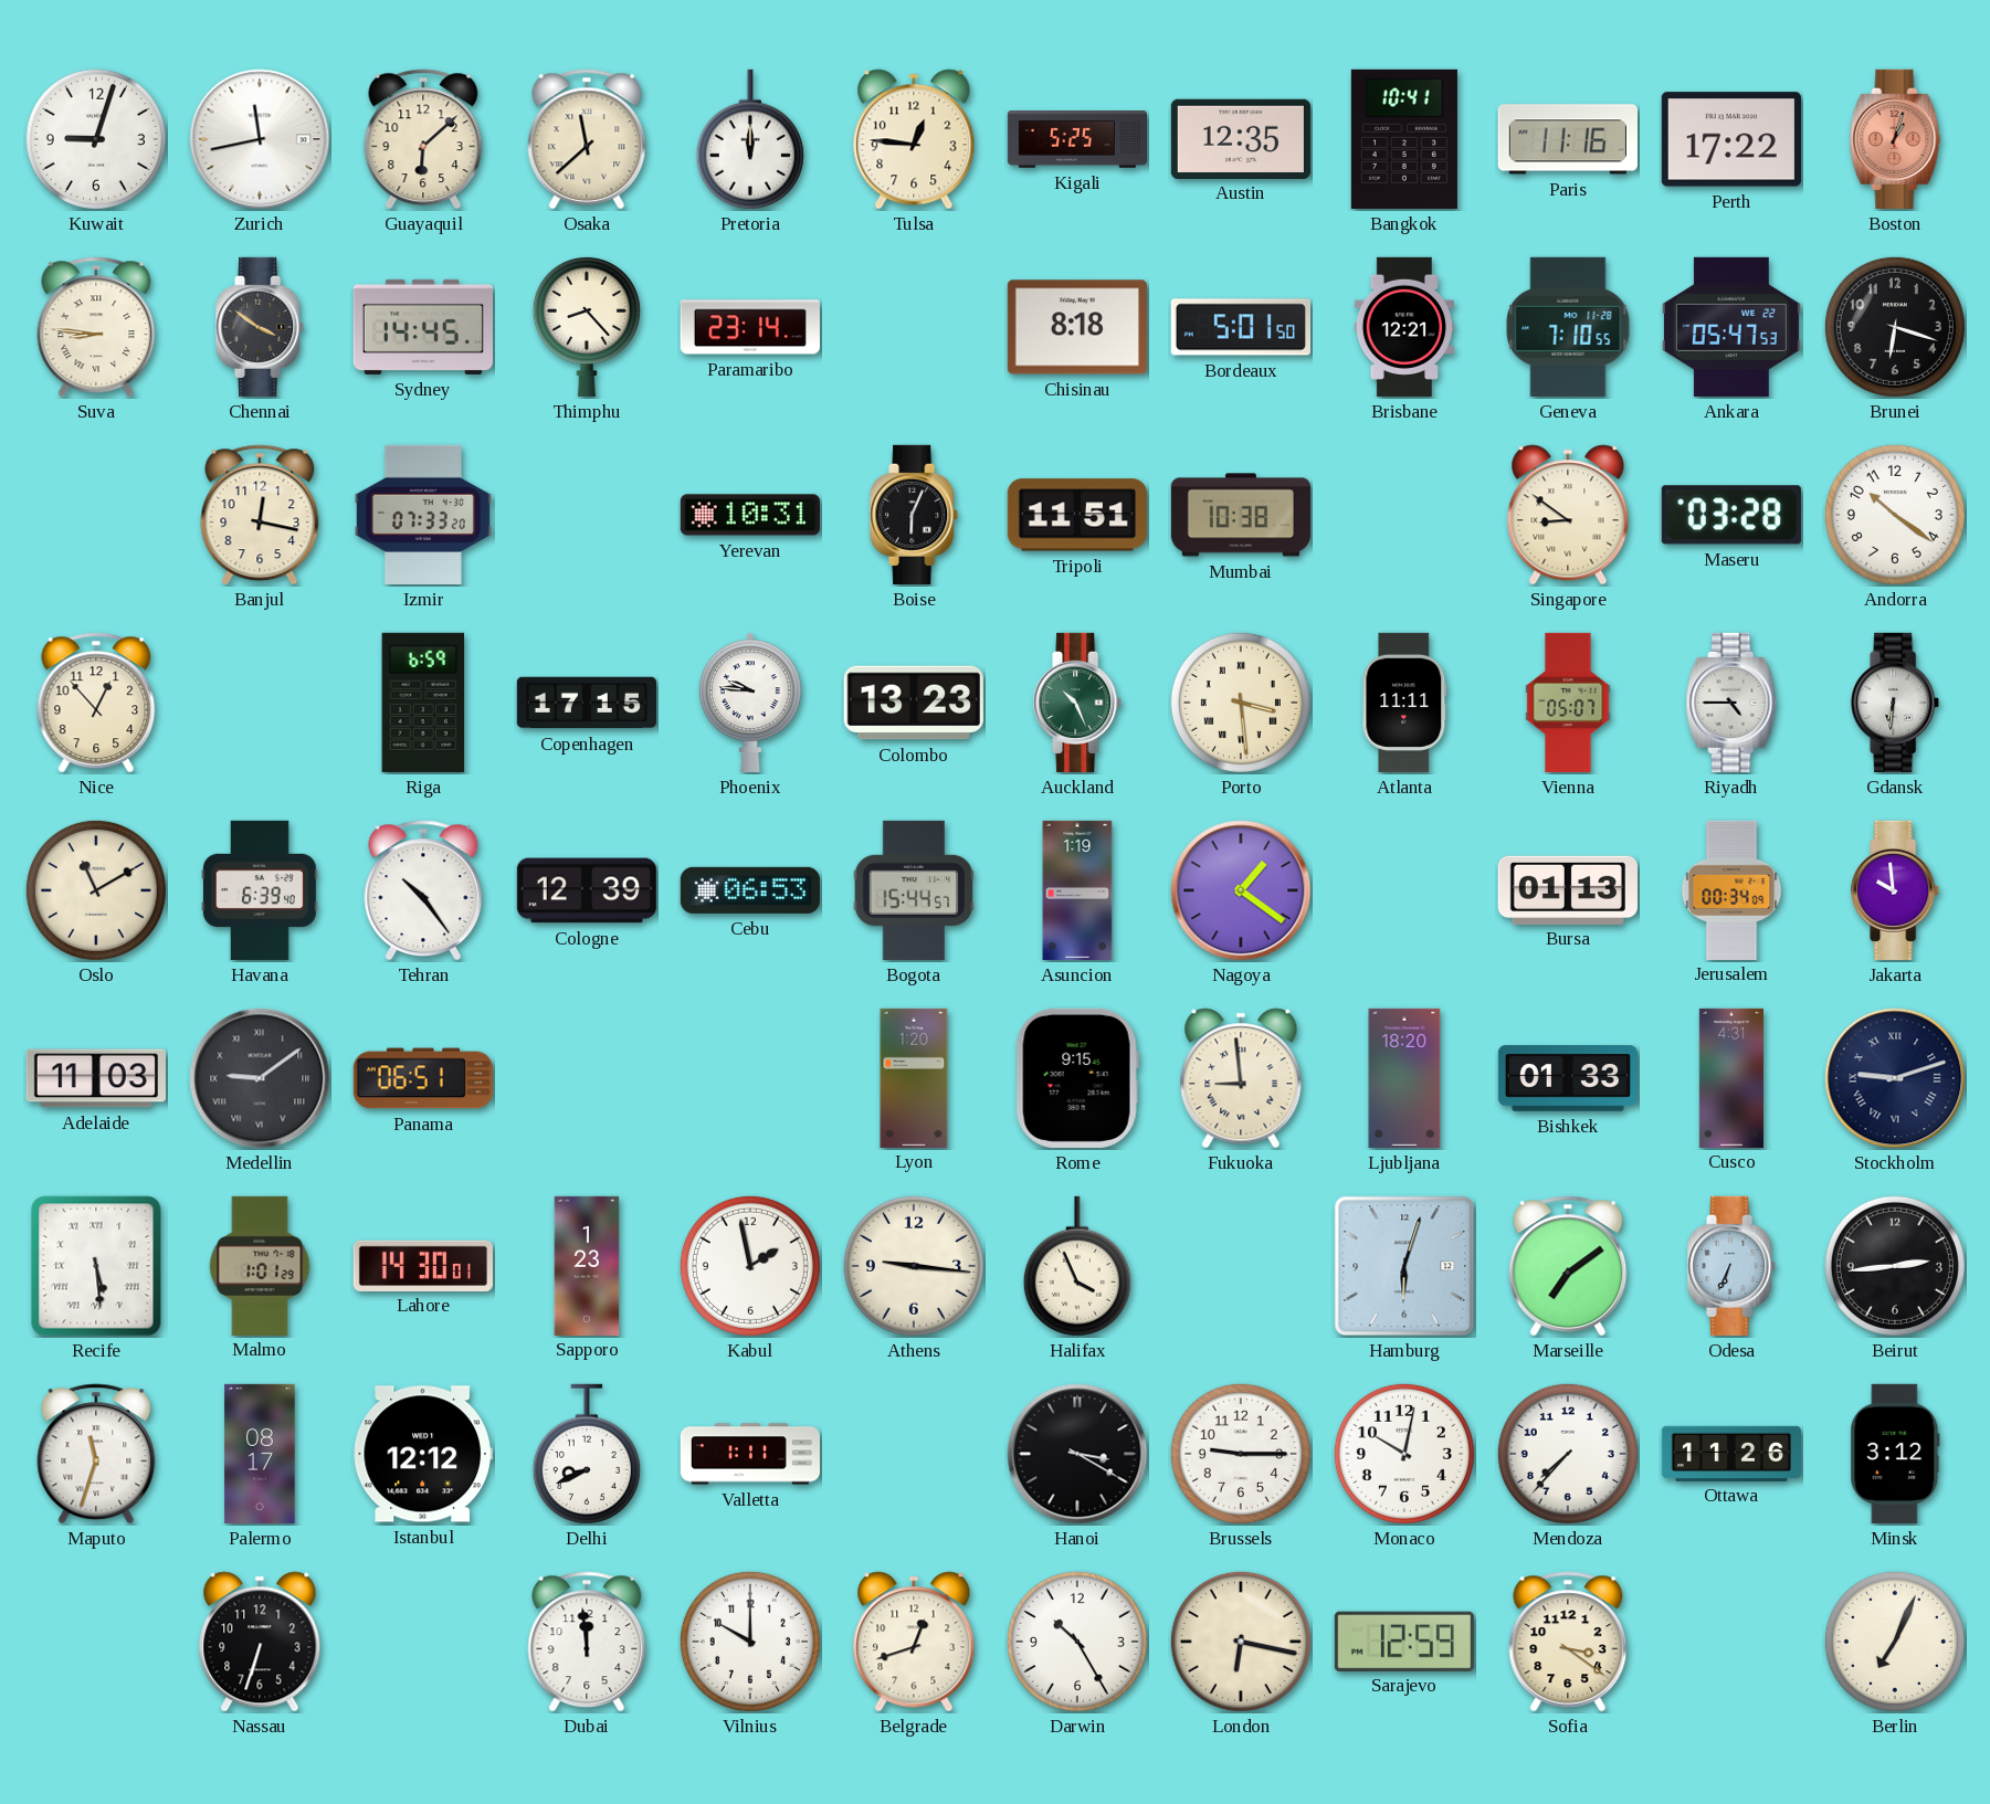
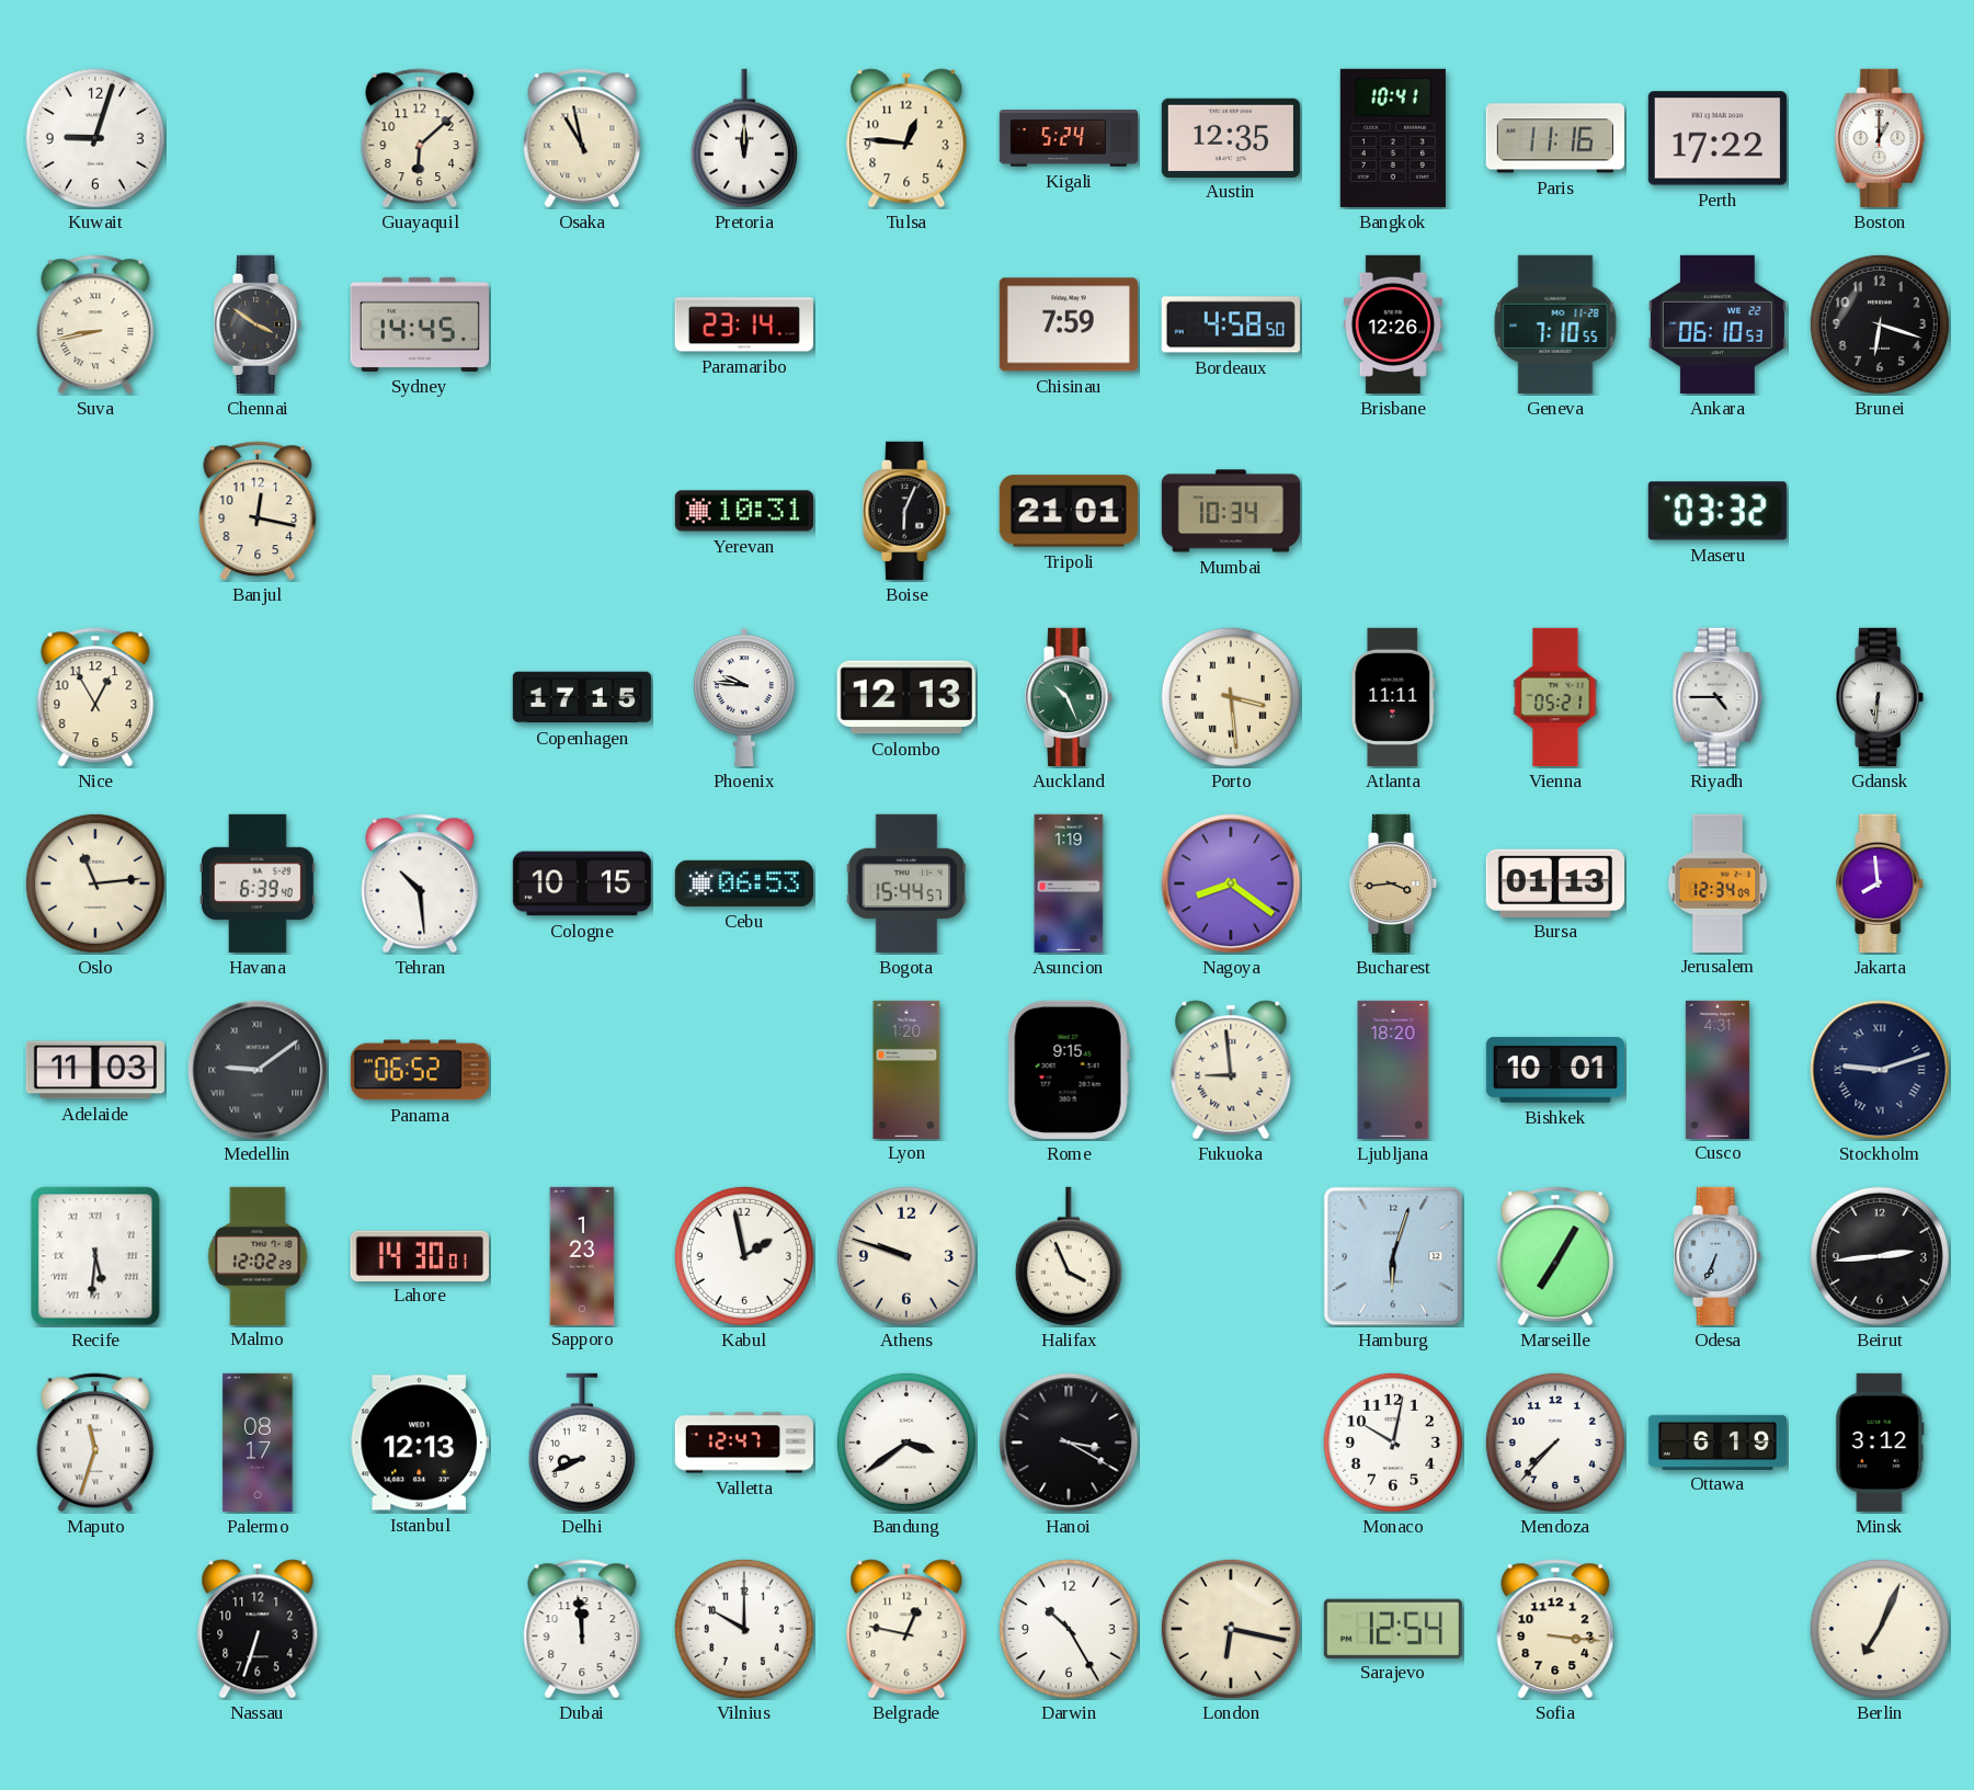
Zurich: 11:43 -> none (260, 139)
Osaka: 11:38 -> 10:58 (582, 138)
Kigali: 5:25 -> 5:24 (1068, 138)
Boston: 1:03 -> 1:00 (1880, 138)
Boston dial: salmon -> white (1880, 138)
Suva: 8:46 -> 8:43 (95, 324)
Thimphu: 8:23 -> none (587, 326)
Chisinau: 8:18 -> 7:59 (1069, 324)
Bordeaux: 5:01 -> 4:58 (1231, 324)
Brisbane: 12:21 -> 12:26 (1392, 324)
Ankara: 05:47 -> 06:10 (1718, 324)
Izmir: 07:33 -> none (423, 515)
Tripoli: 11:51 -> 21:01 (1069, 511)
Mumbai: 10:38 -> 10:34 (1231, 511)
Singapore: 8:51 -> none (1568, 515)
Maseru: 03:28 -> 03:32 (1718, 511)
Andorra: 10:21 -> none (1895, 515)
Nice: 12:53 -> 12:55 (95, 697)
Riga: 6:59 -> none (423, 703)
Colombo: 13:23 -> 12:13 (906, 697)
Vienna: 05:07 -> 05:21 (1555, 697)
Oslo: 11:10 -> 11:14 (95, 883)
Tehran: 10:24 -> 10:29 (420, 883)
Cologne: 12:39 -> 10:15 (582, 883)
Nagoya: 1:21 -> 8:21 (1231, 883)
Bucharest: none -> 3:44 (1394, 883)
Jerusalem: 00:34 -> 12:34 (1718, 882)
Jakarta: 9:59 -> 7:59 (1881, 883)
Panama: 06:51 -> 06:52 (420, 1070)
Bishkek: 01:33 -> 10:01 (1555, 1070)
Recife: 5:29 -> 5:31 (95, 1256)
Malmo: 1:01 -> 12:02 (258, 1255)
Athens: 9:16 -> 9:48 (906, 1256)
Marseille: 7:09 -> 7:05 (1555, 1256)
Istanbul: 12:12 -> 12:13 (420, 1443)
Valletta: 1:11 -> 12:47 (744, 1443)
Bandung: none -> 3:39 (906, 1443)
Brussels: 9:15 -> none (1241, 1454)
Ottawa: 11:26 -> 6:19 (1716, 1441)
Belgrade: 12:42 -> 12:47 (906, 1629)
Sarajevo: 12:59 -> 12:54 (1393, 1628)
Sofia: 3:21 -> 3:16 (1555, 1629)
